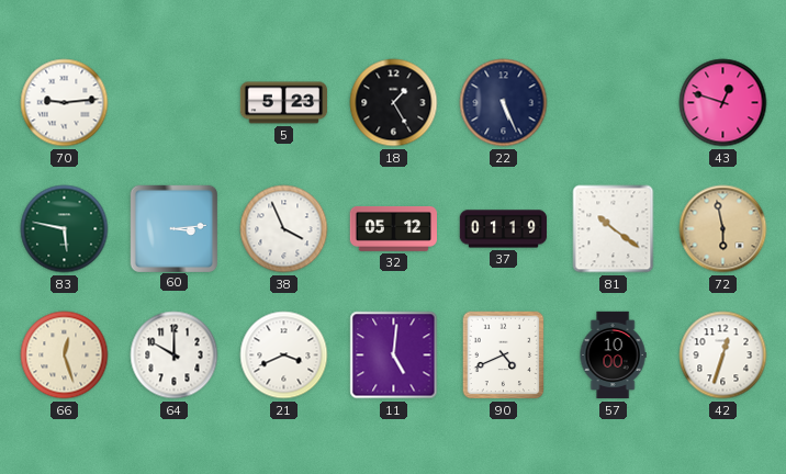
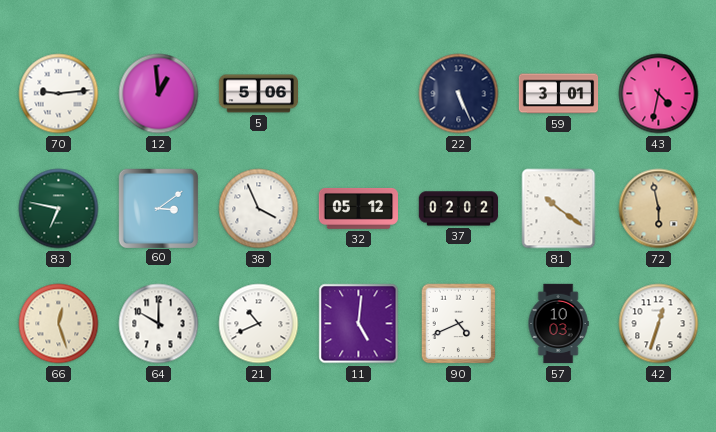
12: none -> 12:59 (159, 94)
5: 5:23 -> 5:06 (259, 94)
18: 1:25 -> none (394, 103)
59: none -> 3:01 (559, 94)
43: 12:48 -> 4:32 (659, 94)
83: 5:47 -> 6:47 (59, 209)
60: 3:14 -> 3:09 (158, 208)
37: 01:19 -> 02:02 (459, 209)
21: 3:41 -> 10:41 (259, 324)
57: 10:00 -> 10:03 (558, 324)
